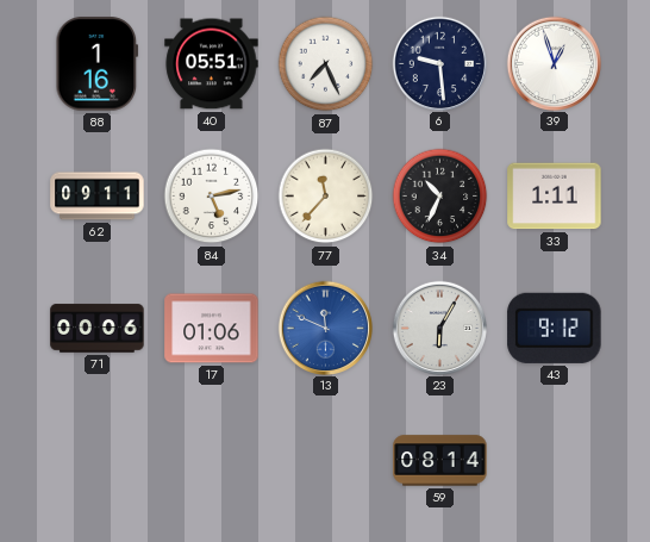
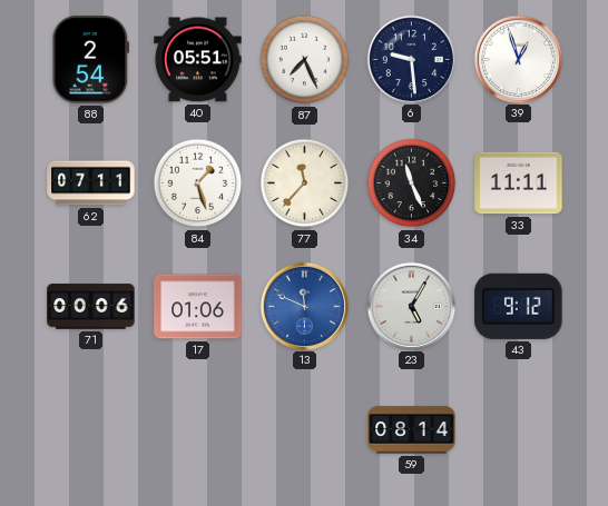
88: 1:16 -> 2:54 (91, 60)
62: 09:11 -> 07:11 (91, 183)
84: 5:13 -> 1:27 (198, 183)
34: 10:34 -> 11:26 (412, 183)
33: 1:11 -> 11:11 (519, 183)
23: 6:05 -> 5:05 (411, 306)
